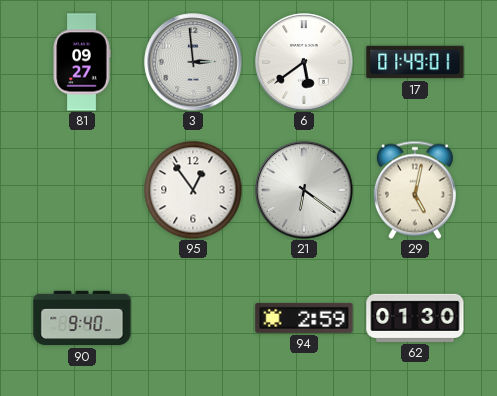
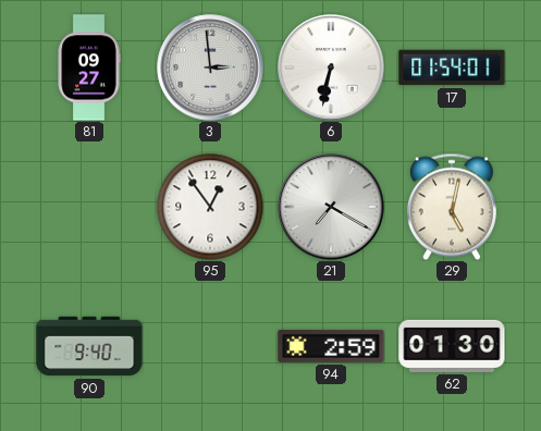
6: 5:39 -> 6:32 (331, 67)
17: 01:49 -> 01:54 (452, 67)
21: 6:21 -> 7:20 (331, 207)
